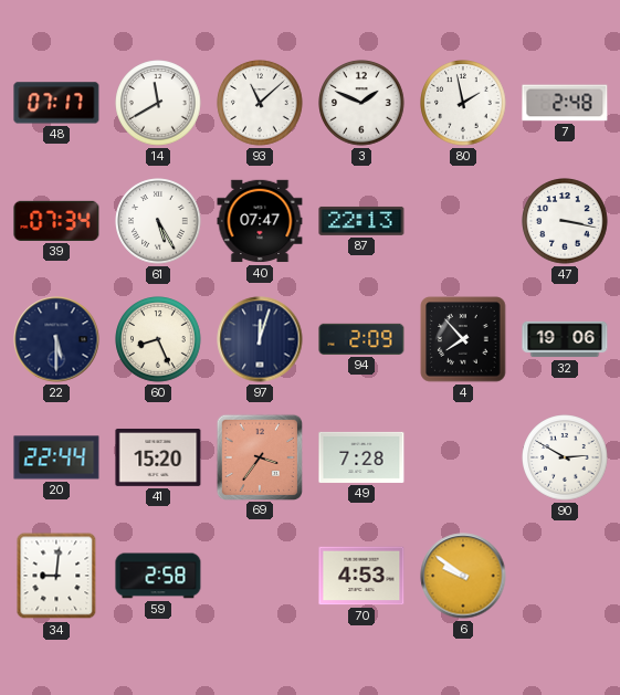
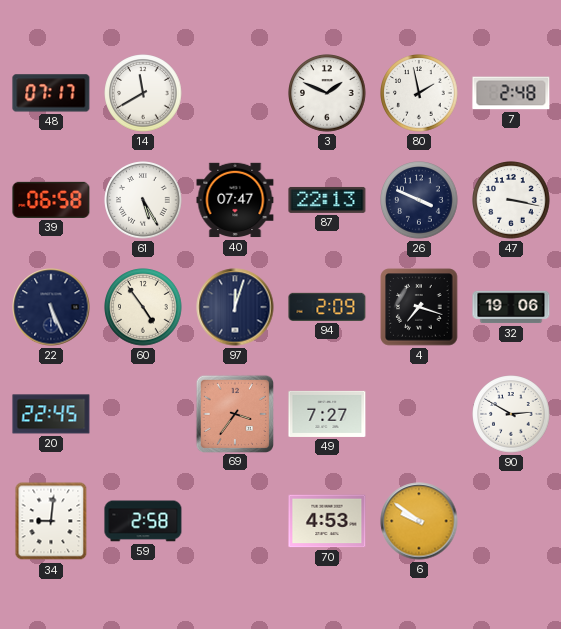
93: 11:08 -> none (260, 103)
39: 07:34 -> 06:58 (51, 200)
26: none -> 3:49 (419, 200)
22: 5:30 -> 5:26 (51, 307)
60: 8:26 -> 4:54 (143, 307)
4: 7:53 -> 7:18 (419, 307)
20: 22:44 -> 22:45 (51, 414)
41: 15:20 -> none (158, 457)
49: 7:28 -> 7:27 (327, 414)
